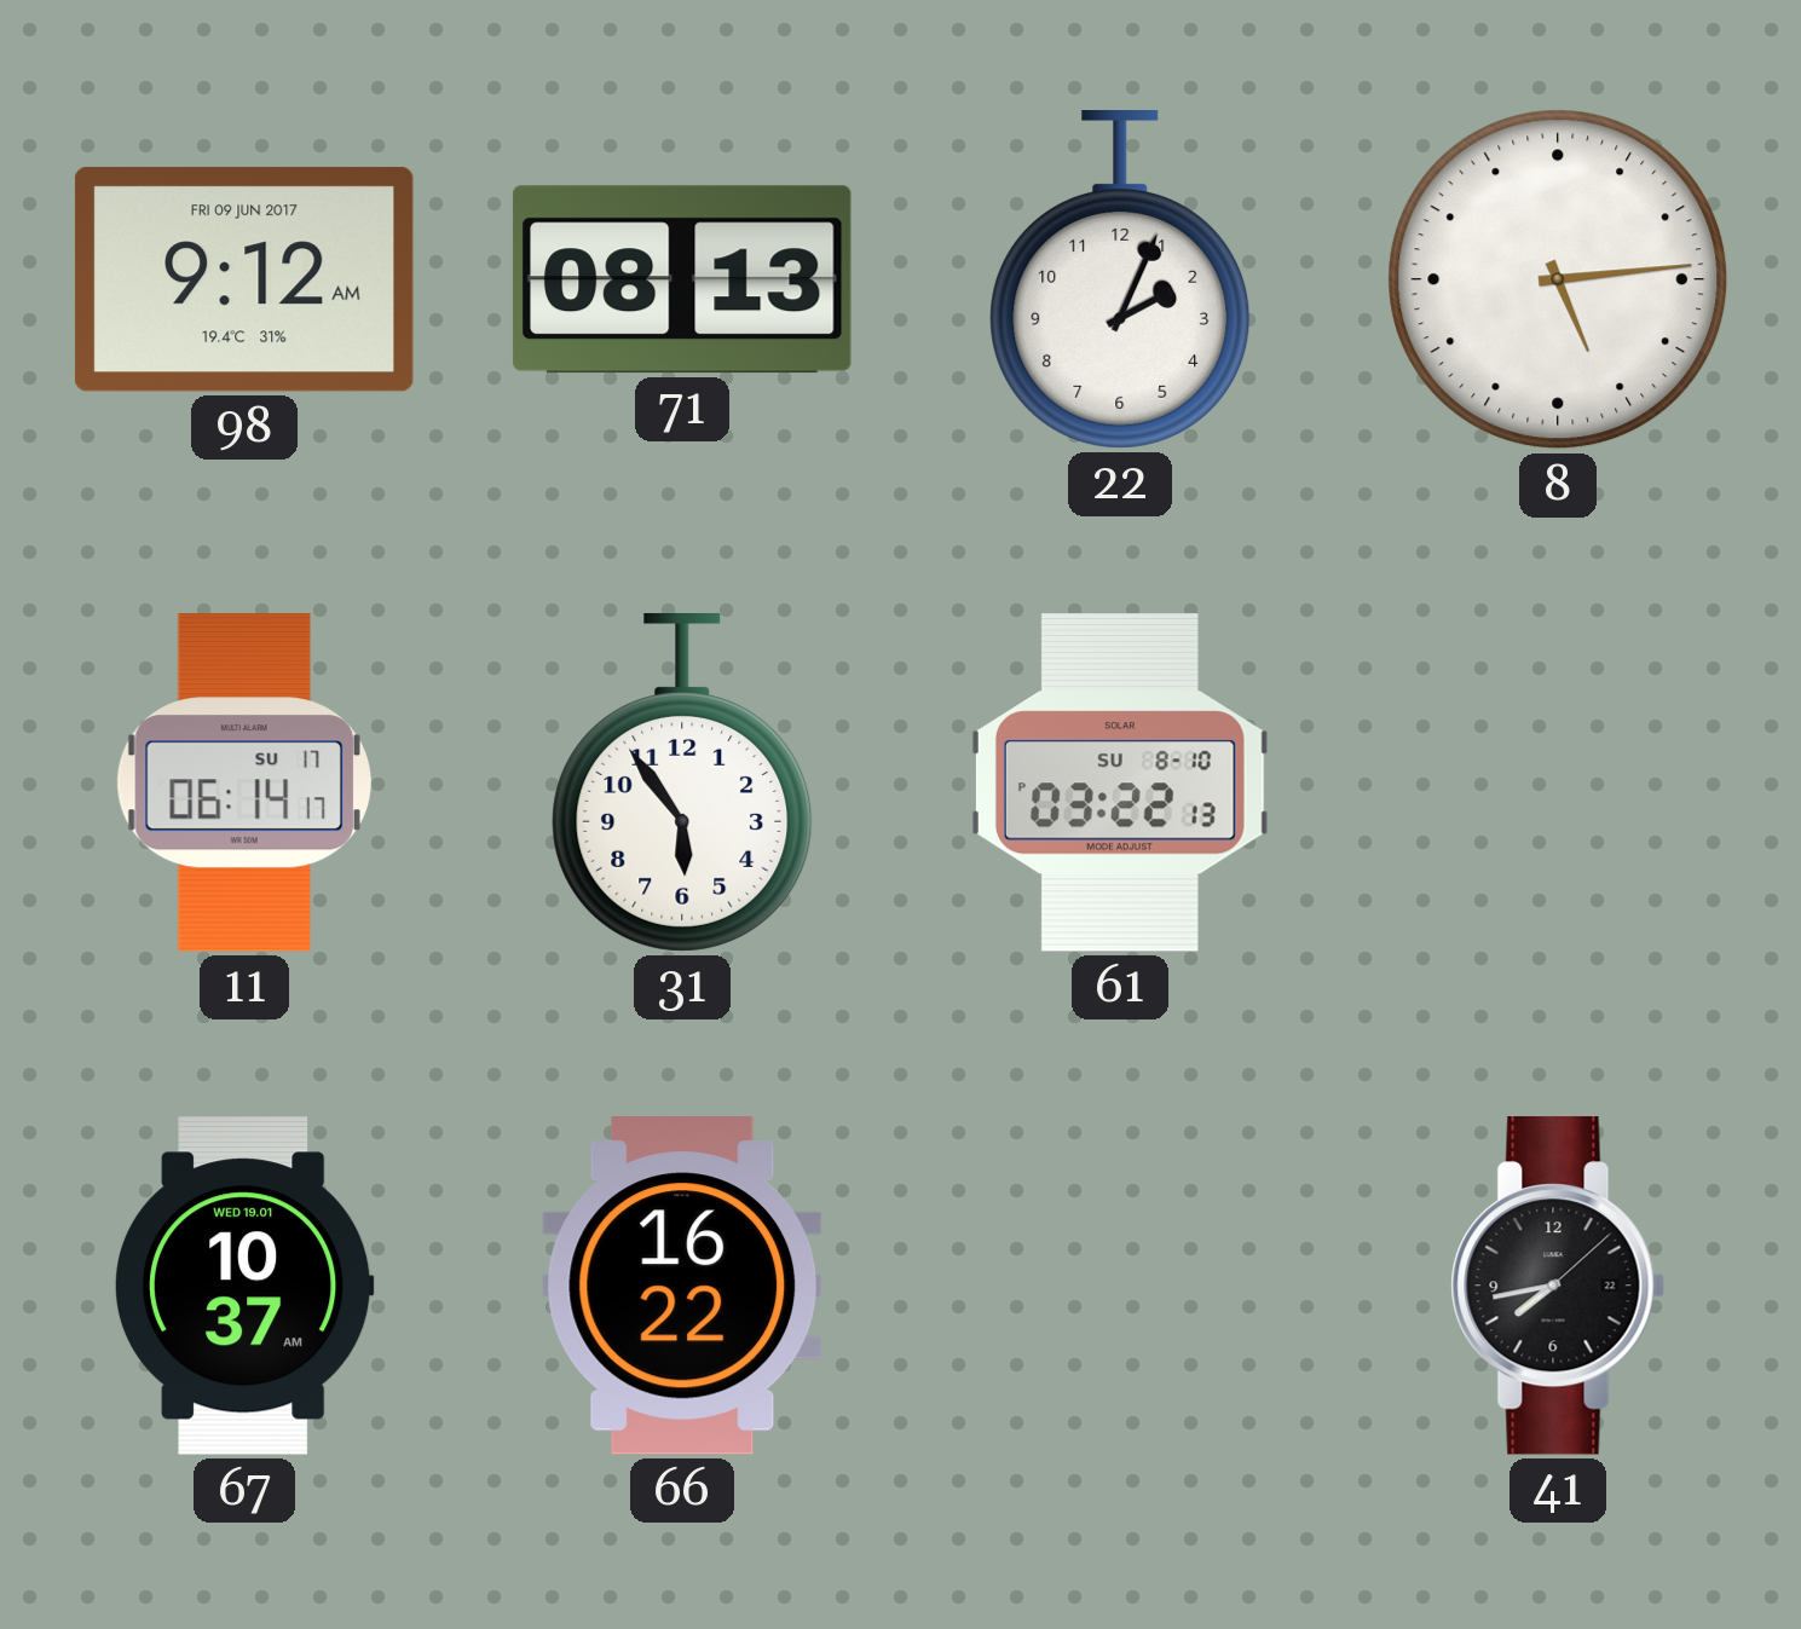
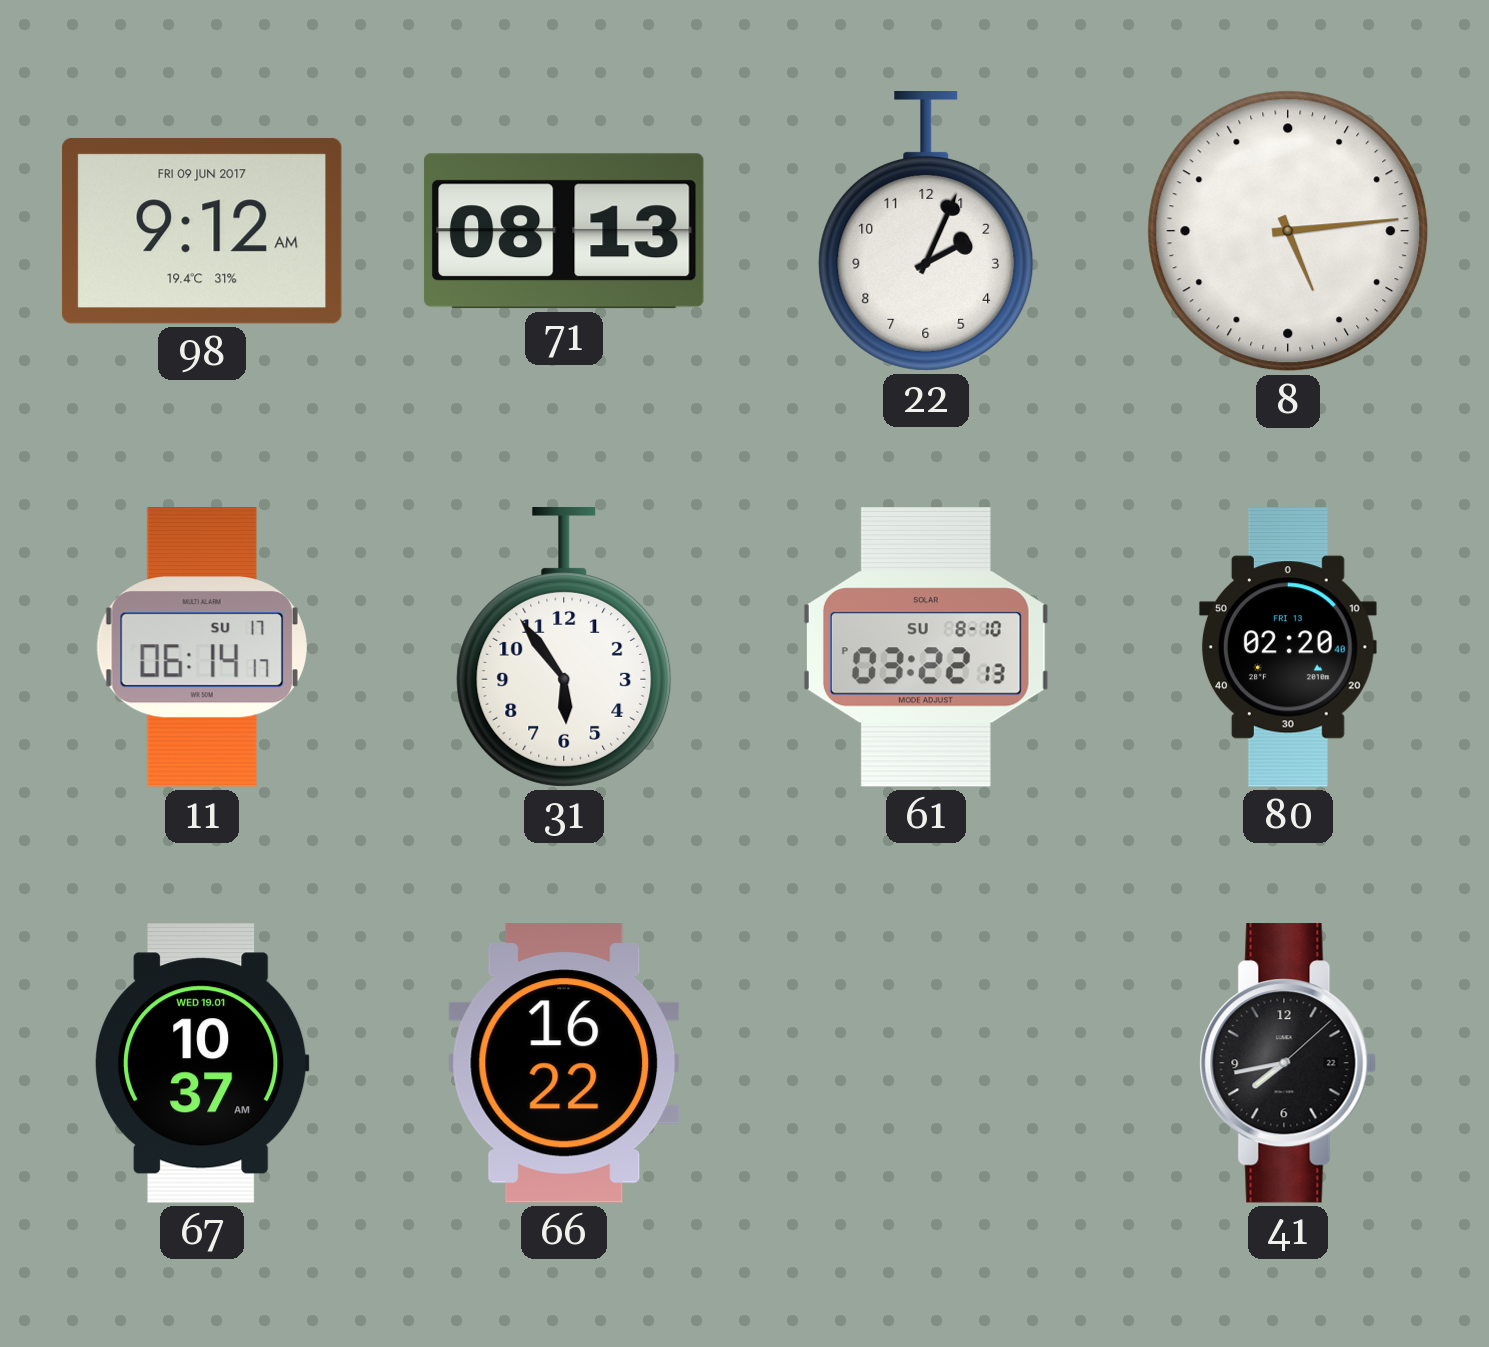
80: none -> 02:20 (1288, 647)
